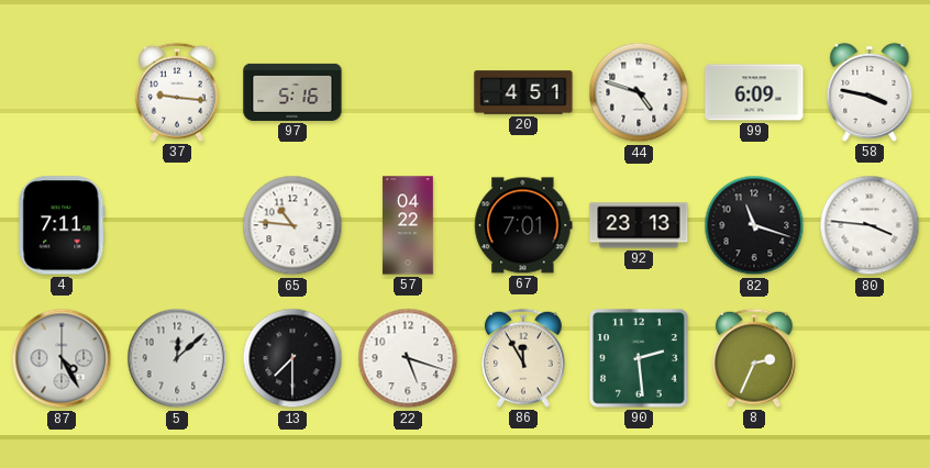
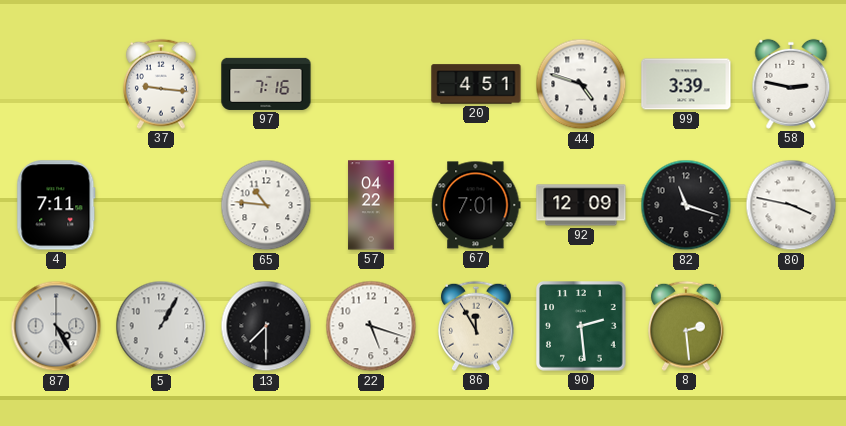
97: 5:16 -> 7:16 (266, 84)
99: 6:09 -> 3:39 (686, 84)
58: 3:47 -> 2:47 (791, 84)
92: 23:13 -> 12:09 (581, 205)
80: 3:46 -> 3:47 (791, 205)
5: 12:08 -> 1:05 (161, 326)
8: 2:34 -> 2:29 (686, 326)
